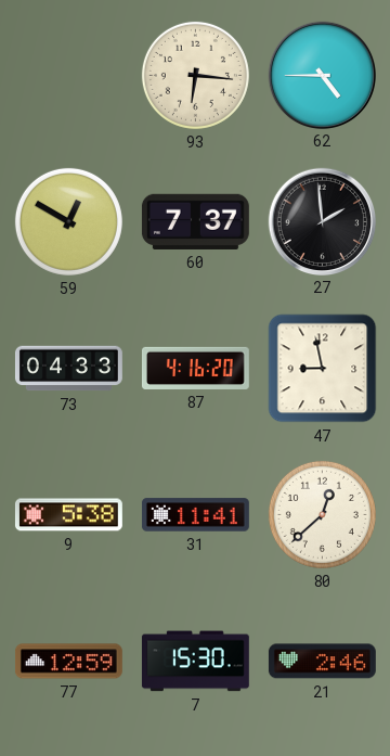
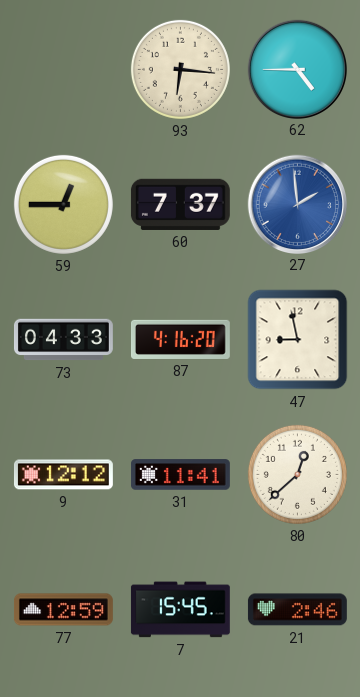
59: 12:50 -> 12:45 (63, 204)
27 dial: black -> blue (297, 204)
9: 5:38 -> 12:12 (63, 475)
7: 15:30 -> 15:45 (180, 610)
